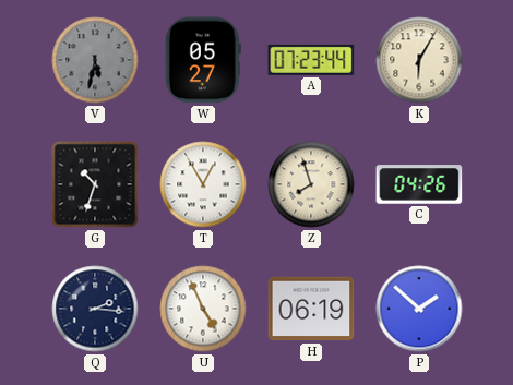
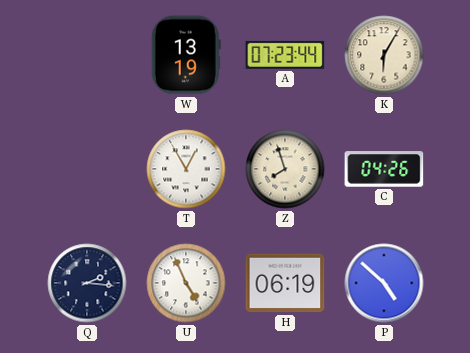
V: 5:32 -> none (95, 60)
W: 05:27 -> 13:19 (186, 55)
G: 10:33 -> none (95, 184)
P: 1:52 -> 4:52 (384, 283)
